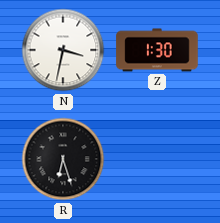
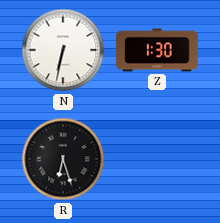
N: 3:32 -> 6:32 (63, 50)
